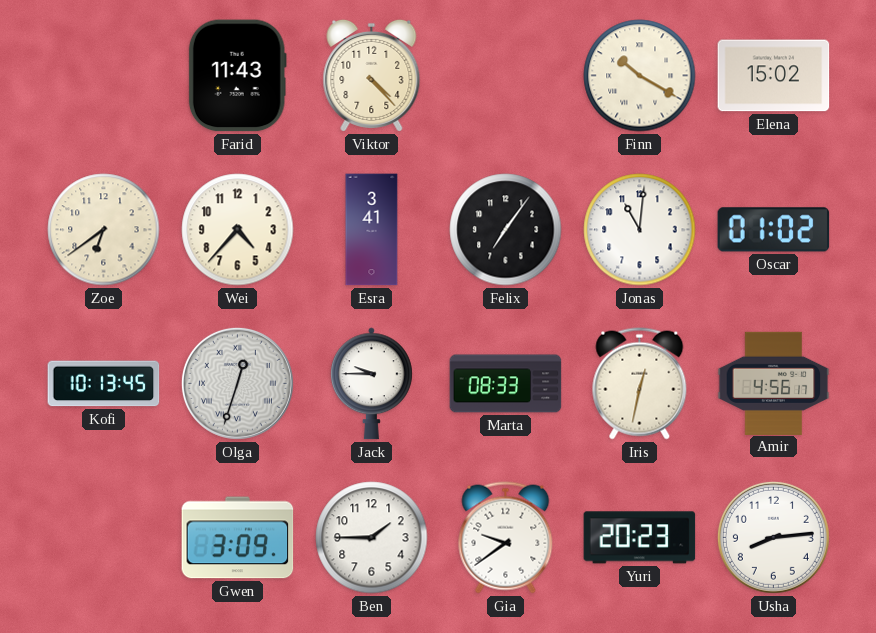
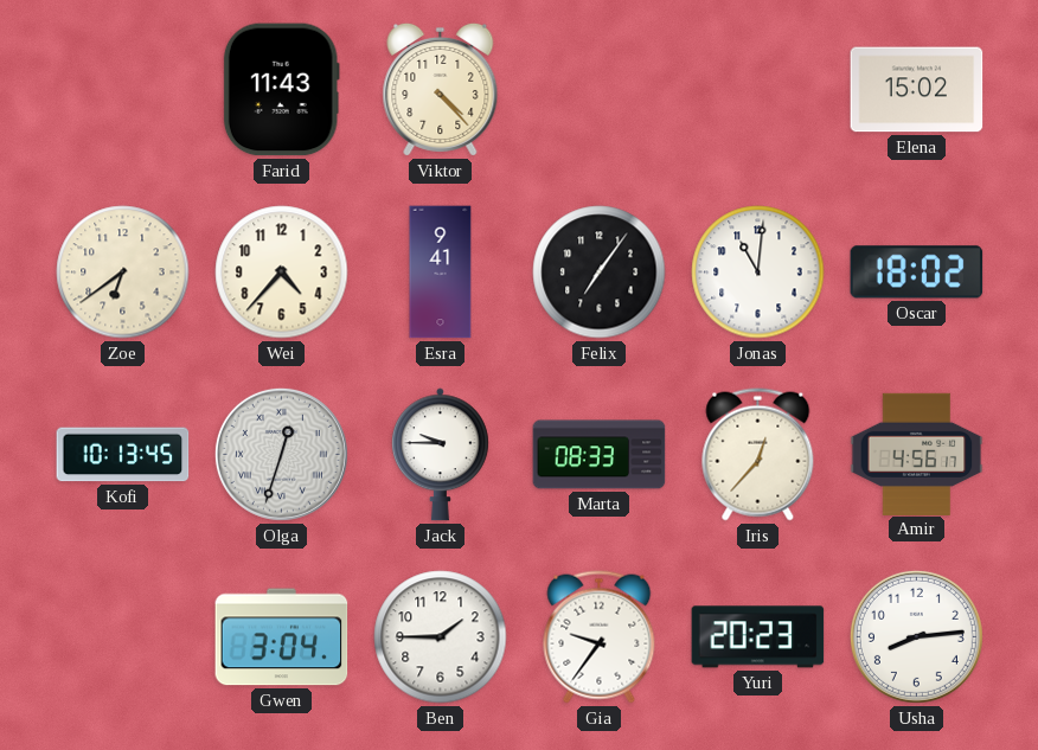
Finn: 10:20 -> none (640, 76)
Esra: 3:41 -> 9:41 (441, 273)
Oscar: 01:02 -> 18:02 (917, 273)
Iris: 12:32 -> 12:37 (758, 455)
Gwen: 3:09 -> 3:04 (282, 637)
Gia: 9:39 -> 9:36 (600, 637)
